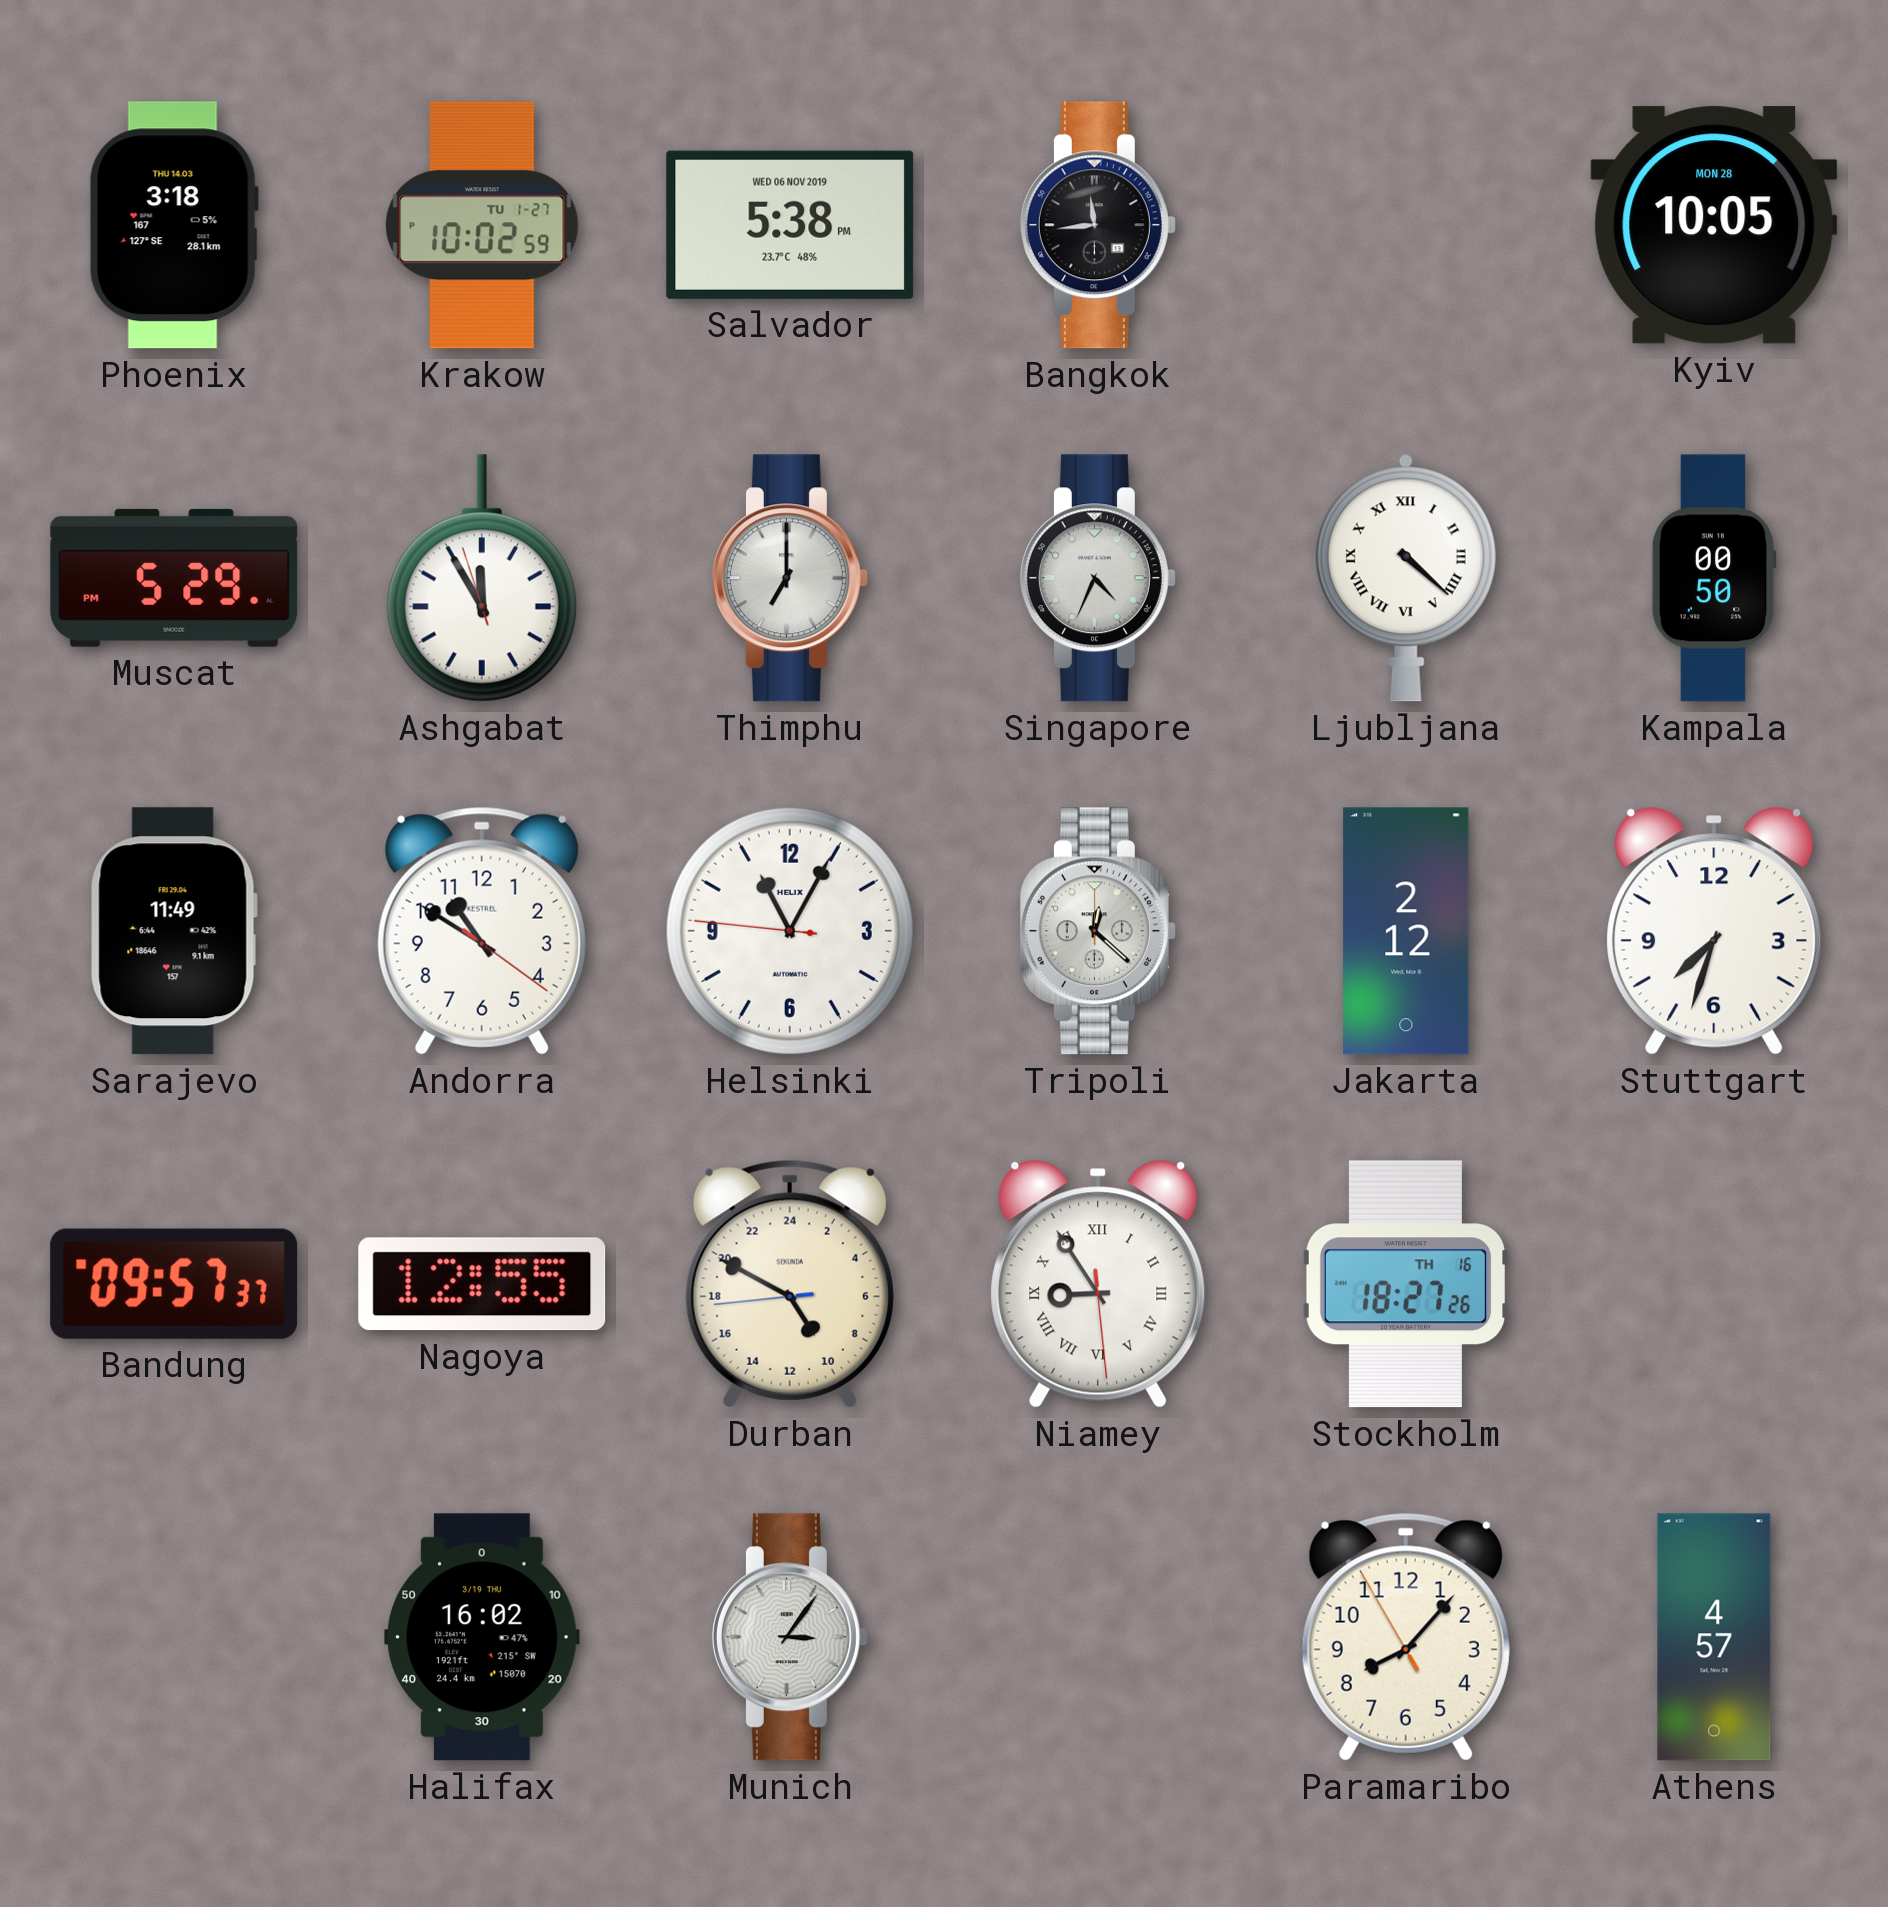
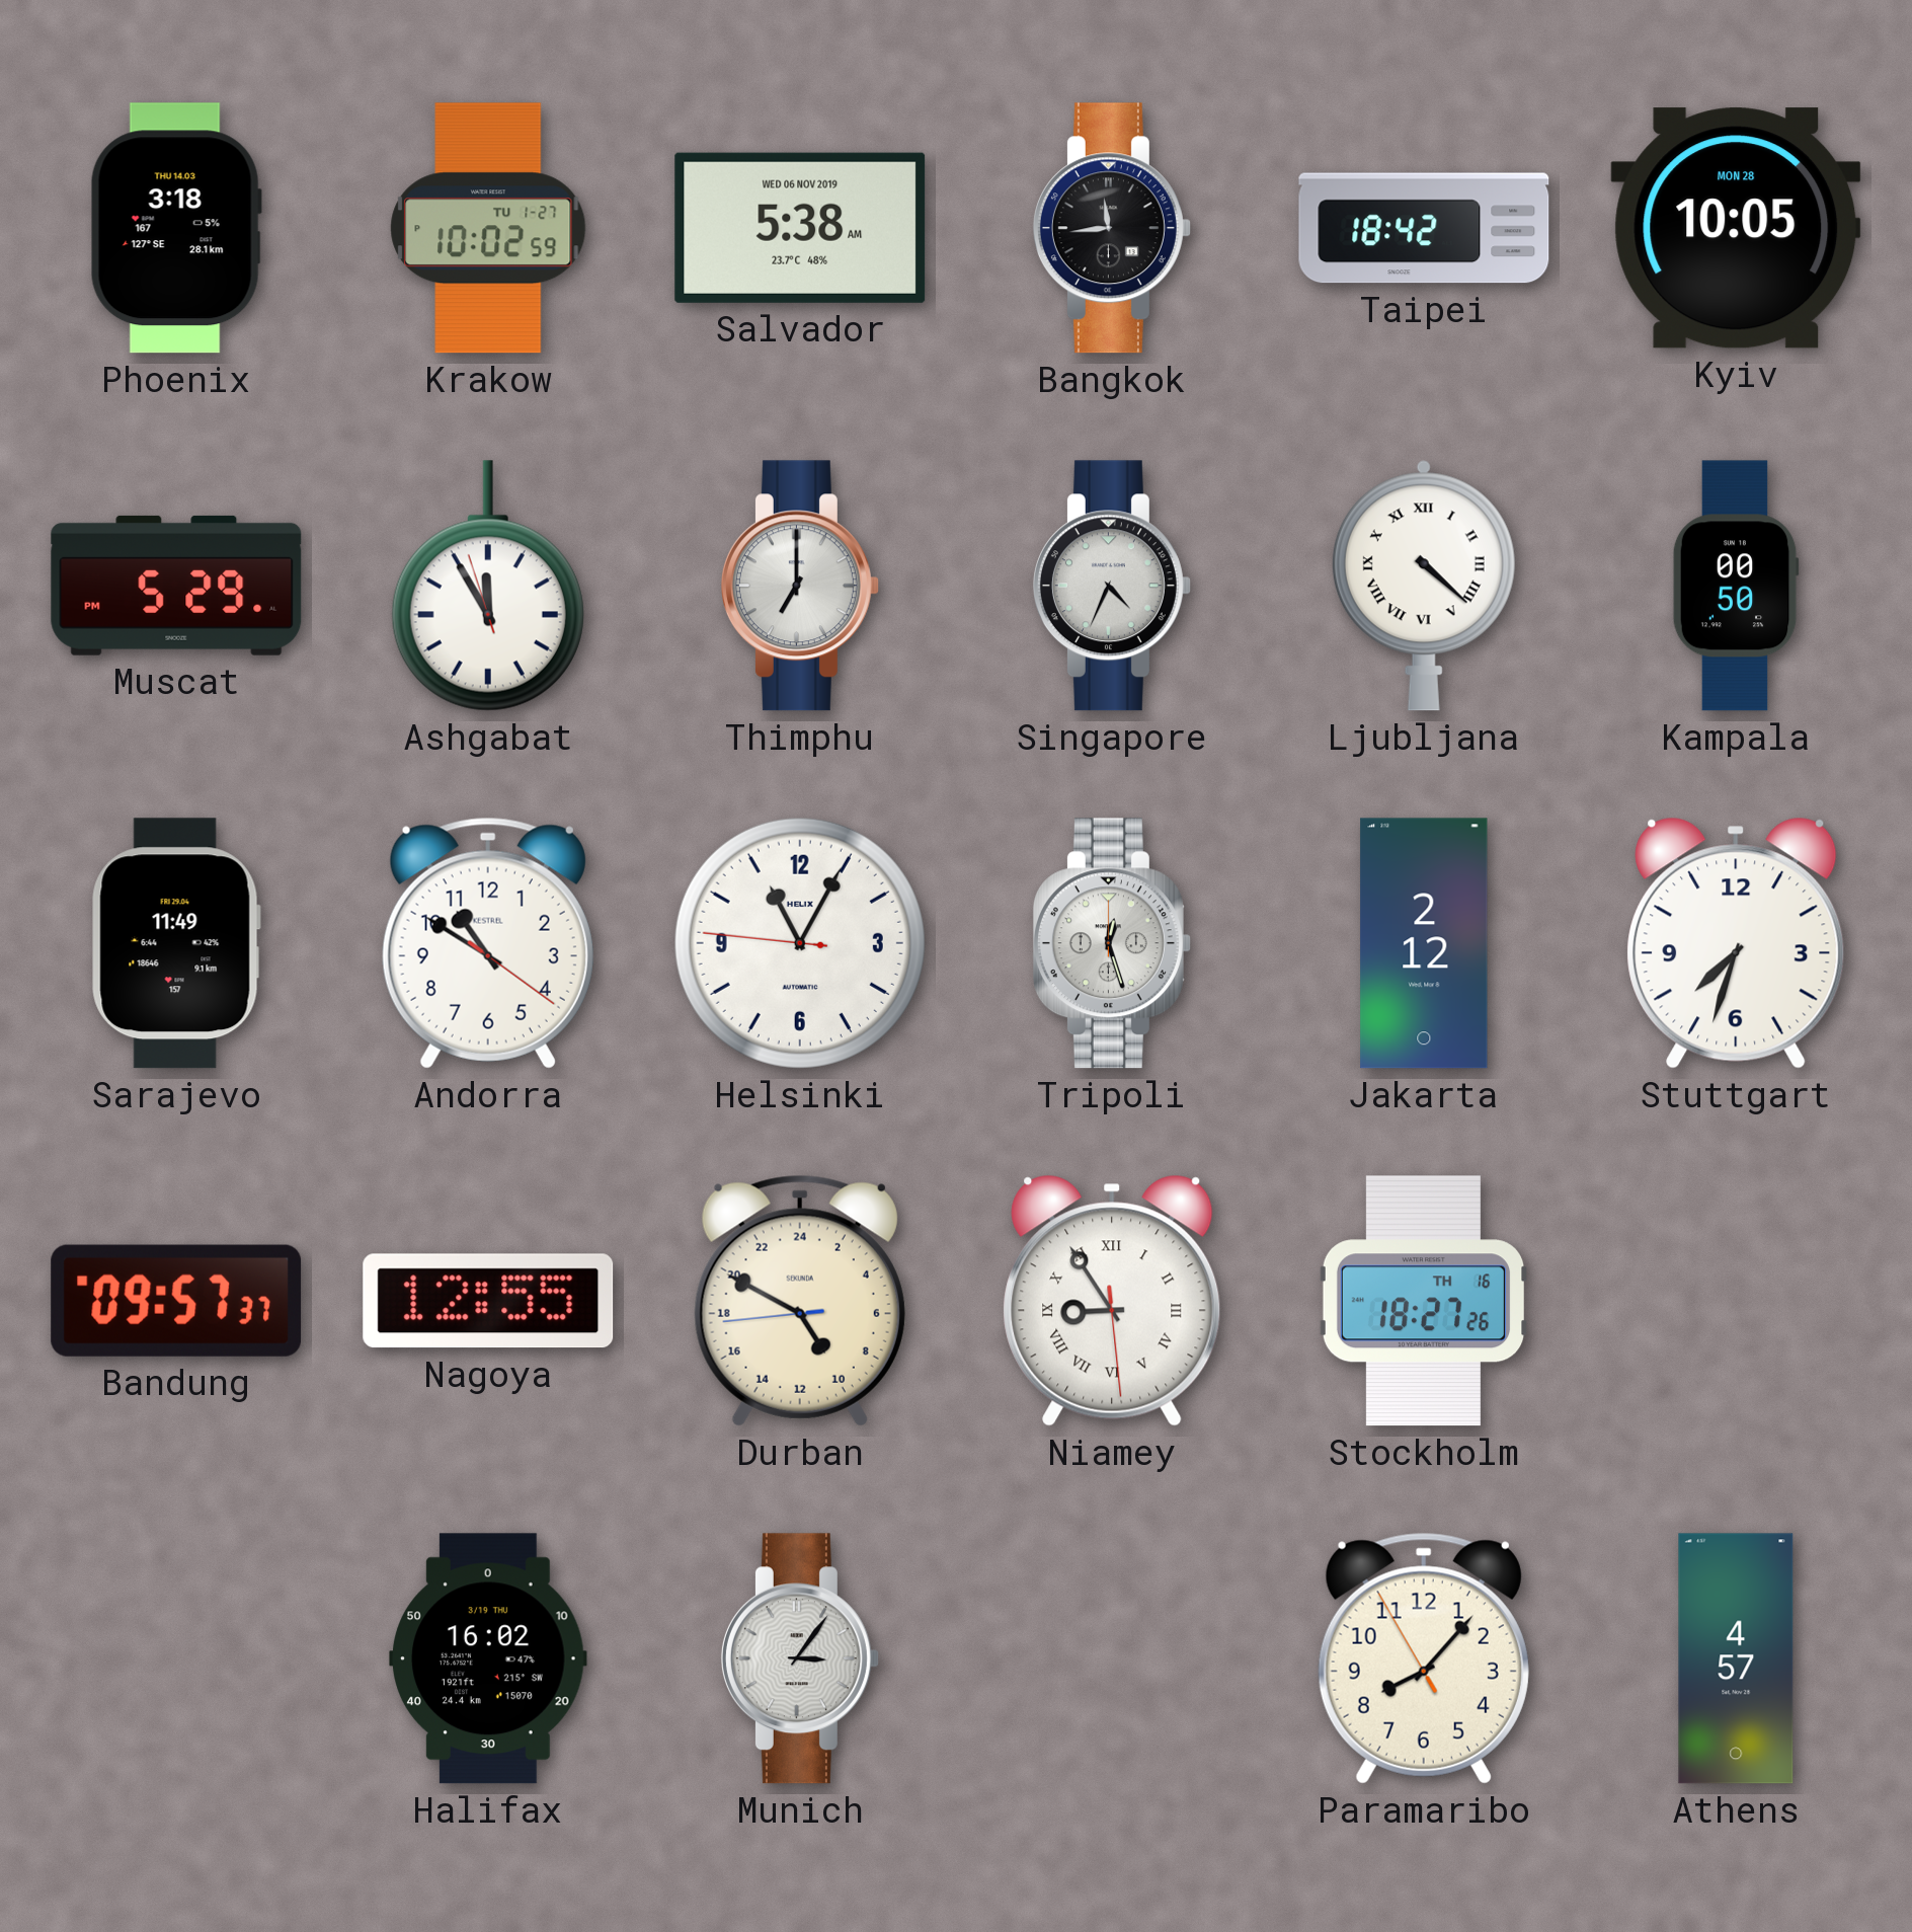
Salvador: 5:38 PM -> 5:38 AM (800, 228)
Taipei: none -> 18:42 (1424, 228)
Tripoli: 12:22 -> 12:27 (1112, 943)
